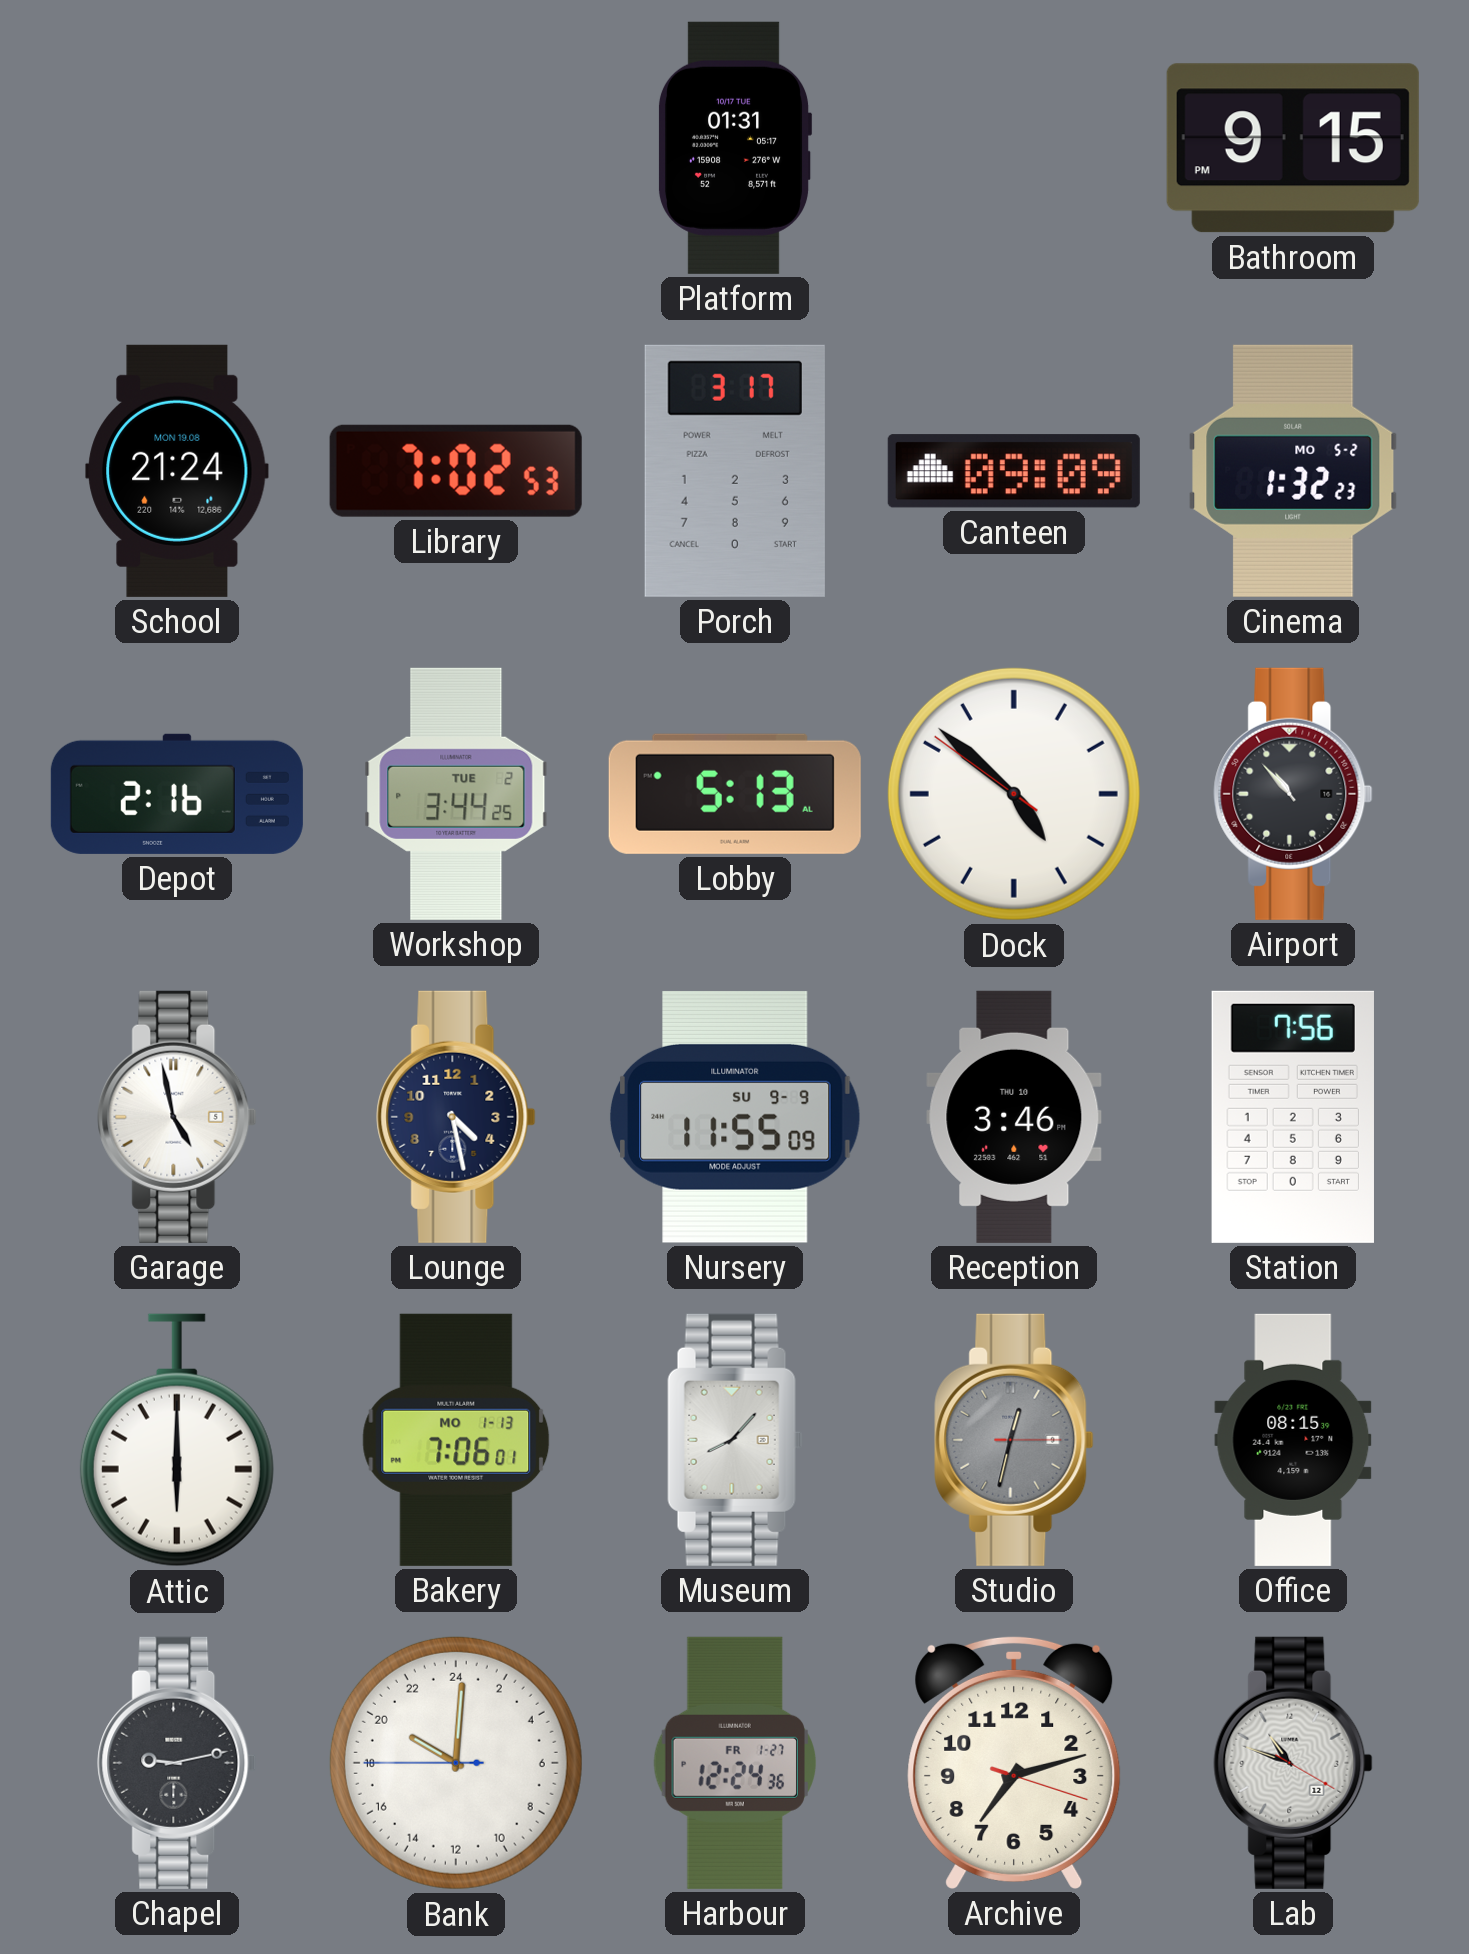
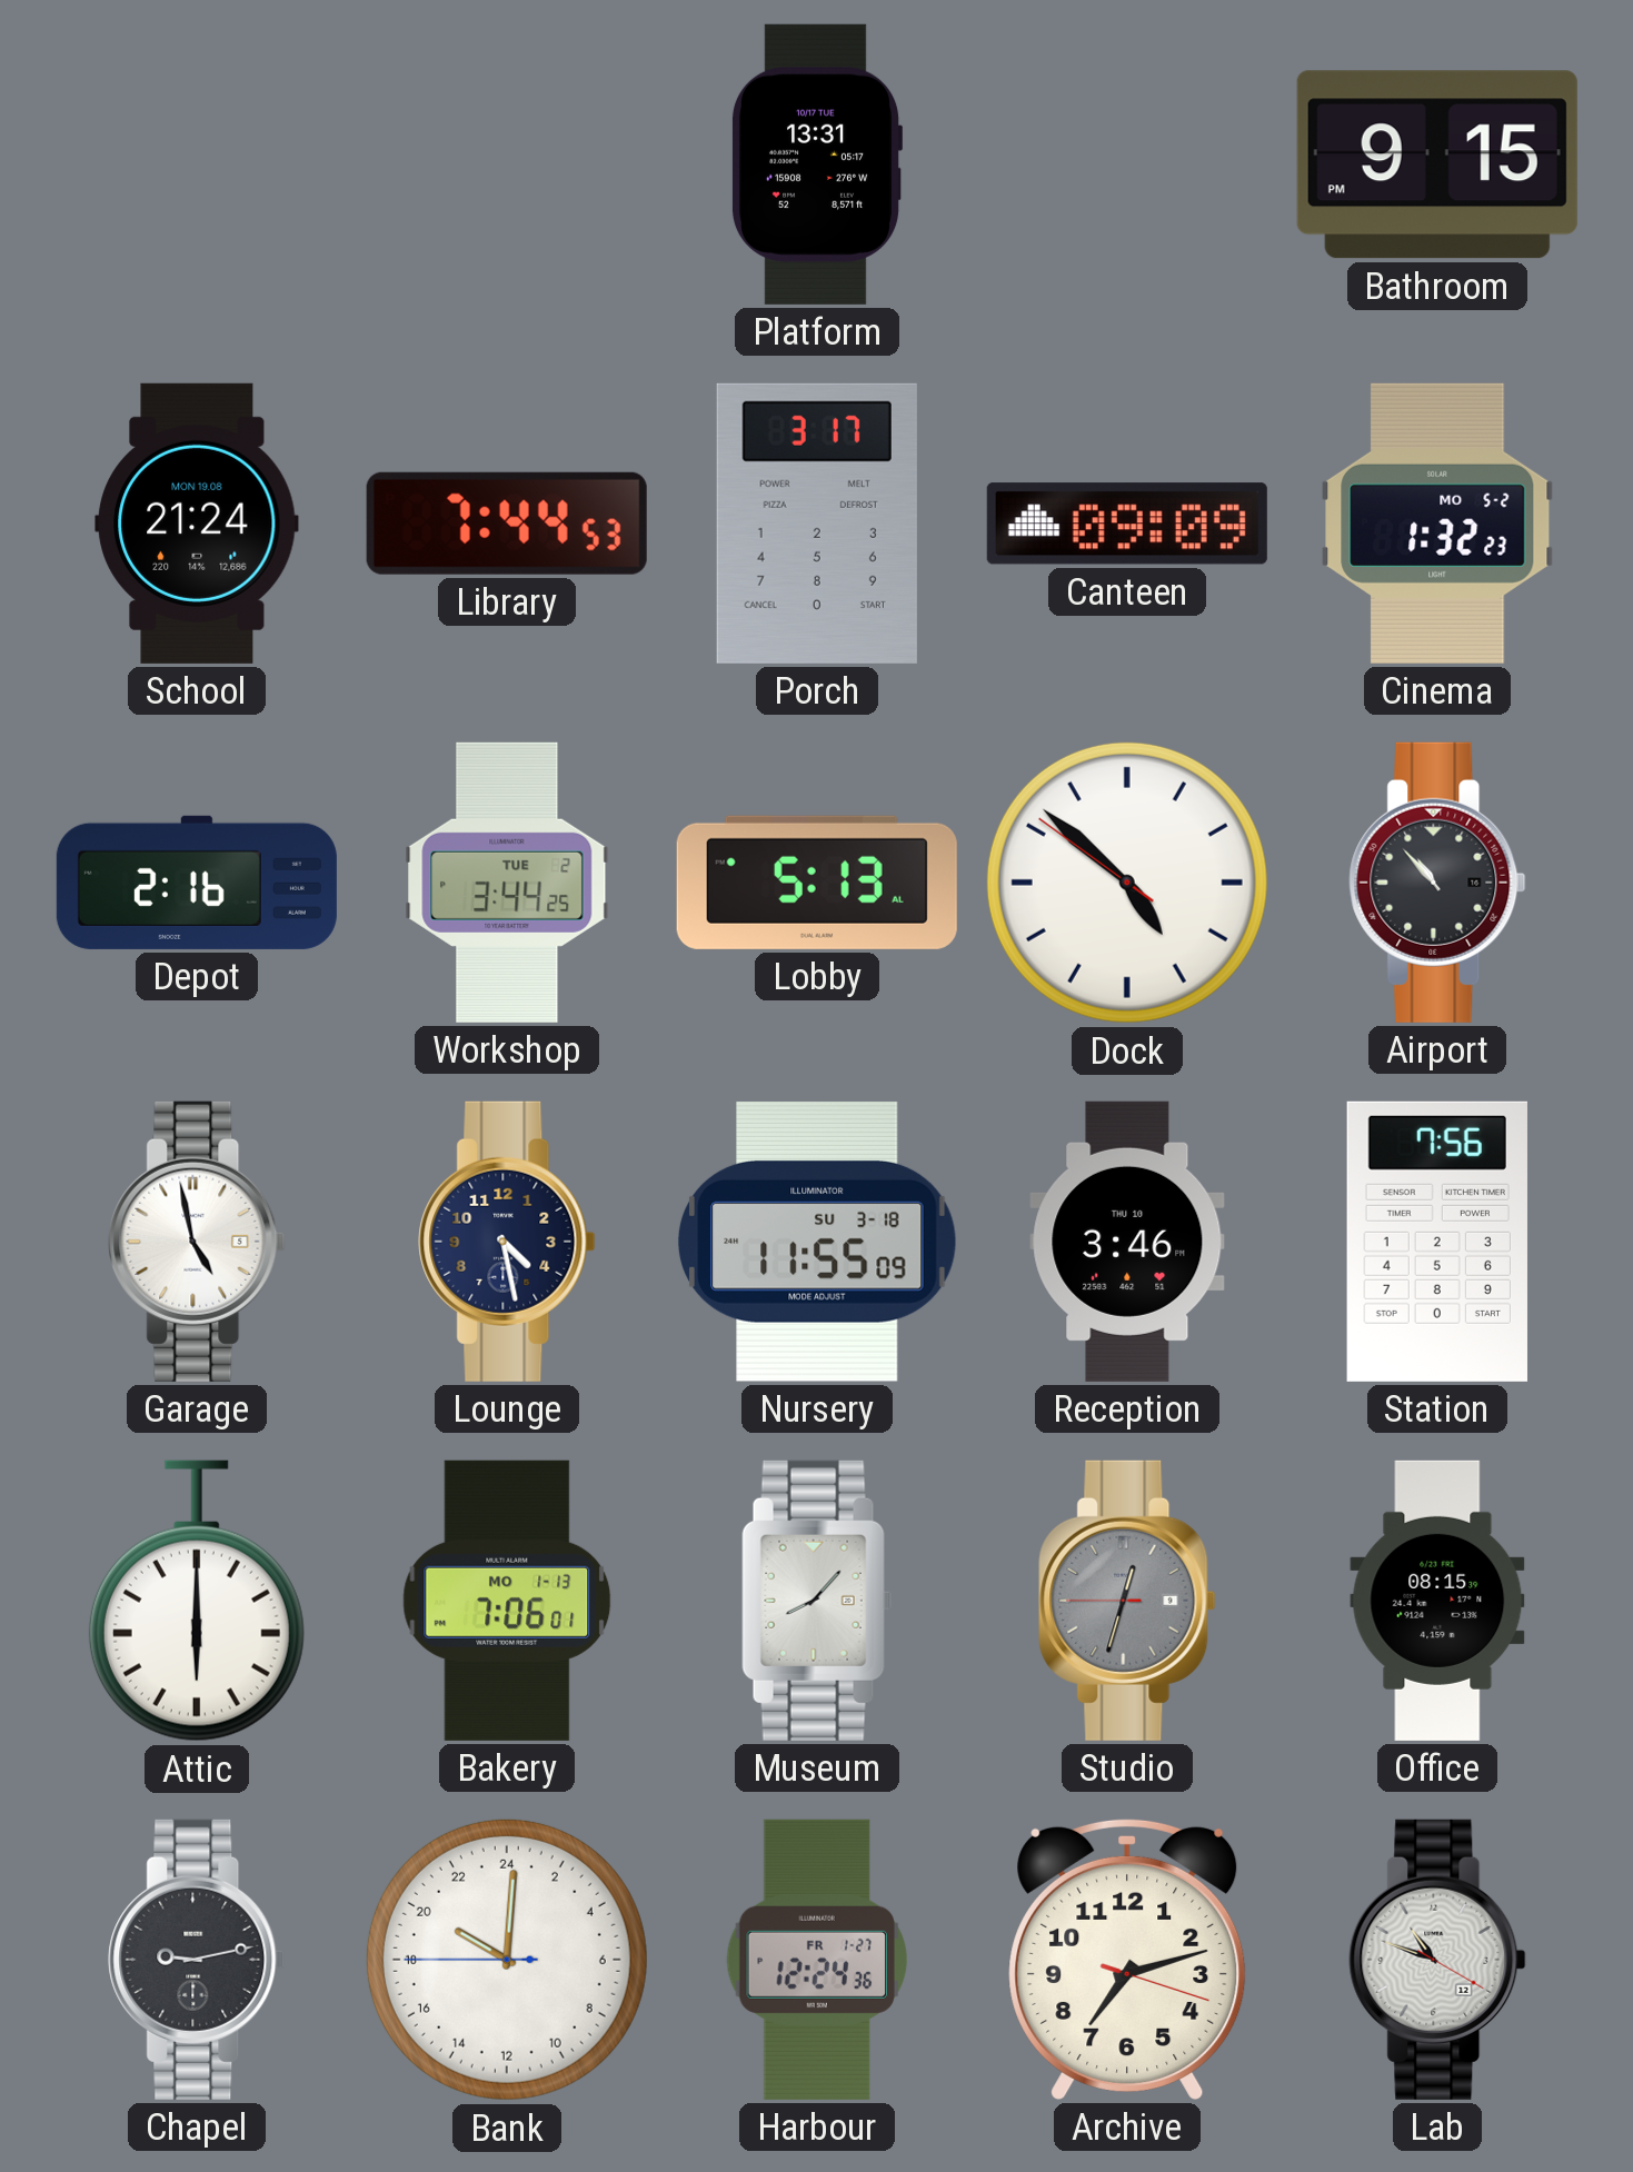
Platform: 01:31 -> 13:31 (817, 165)
Library: 7:02 -> 7:44 (507, 524)
Nursery date: SU 9-9 -> SU 3-18 (818, 1242)
Studio: 12:32:15 -> 12:32:45 (1127, 1601)
